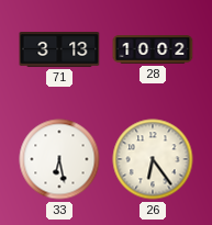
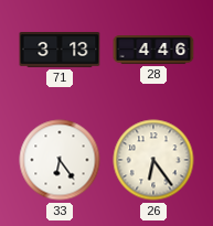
28: 10:02 -> 4:46 (153, 50)
33: 6:28 -> 6:24 (60, 160)
